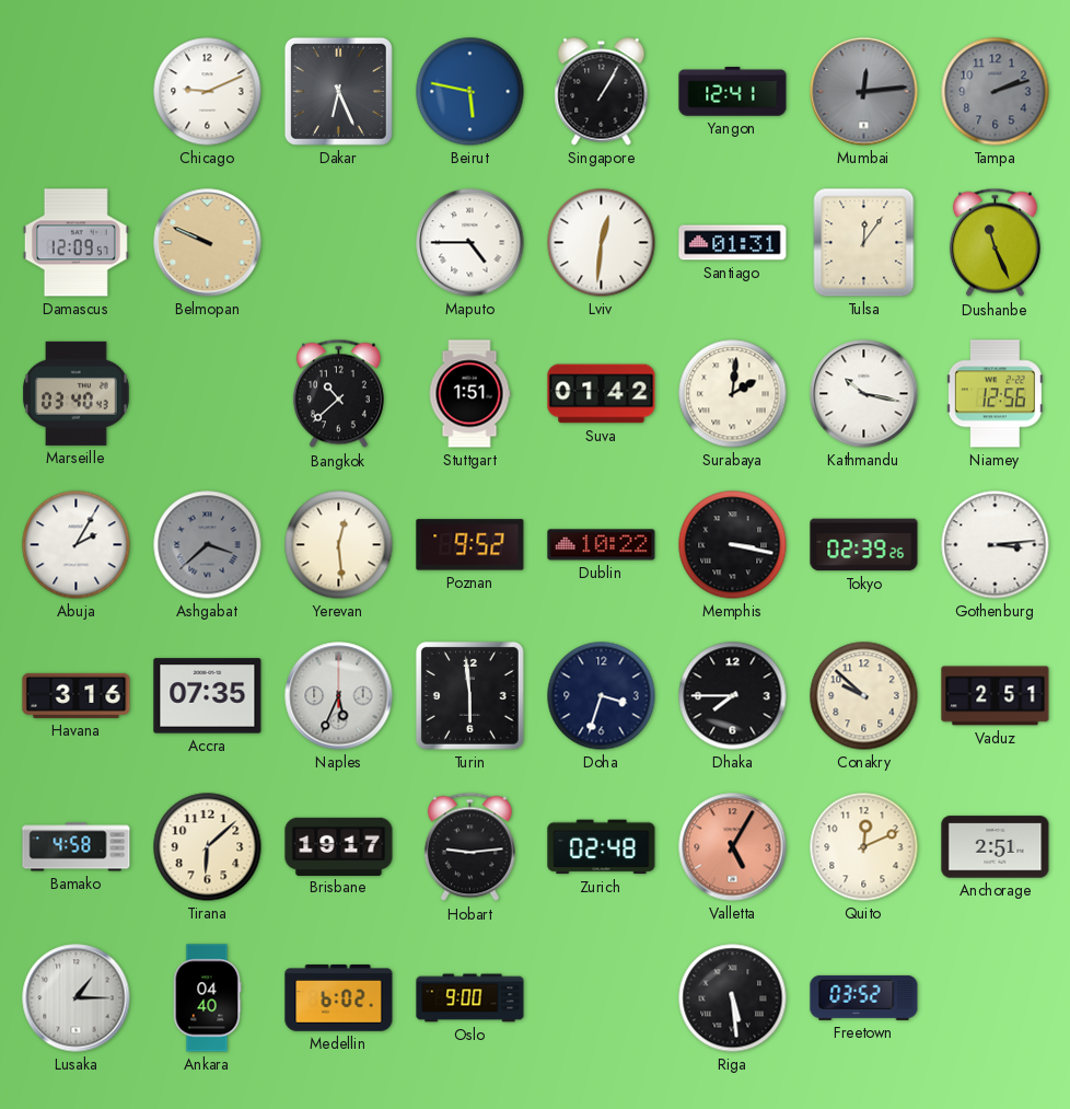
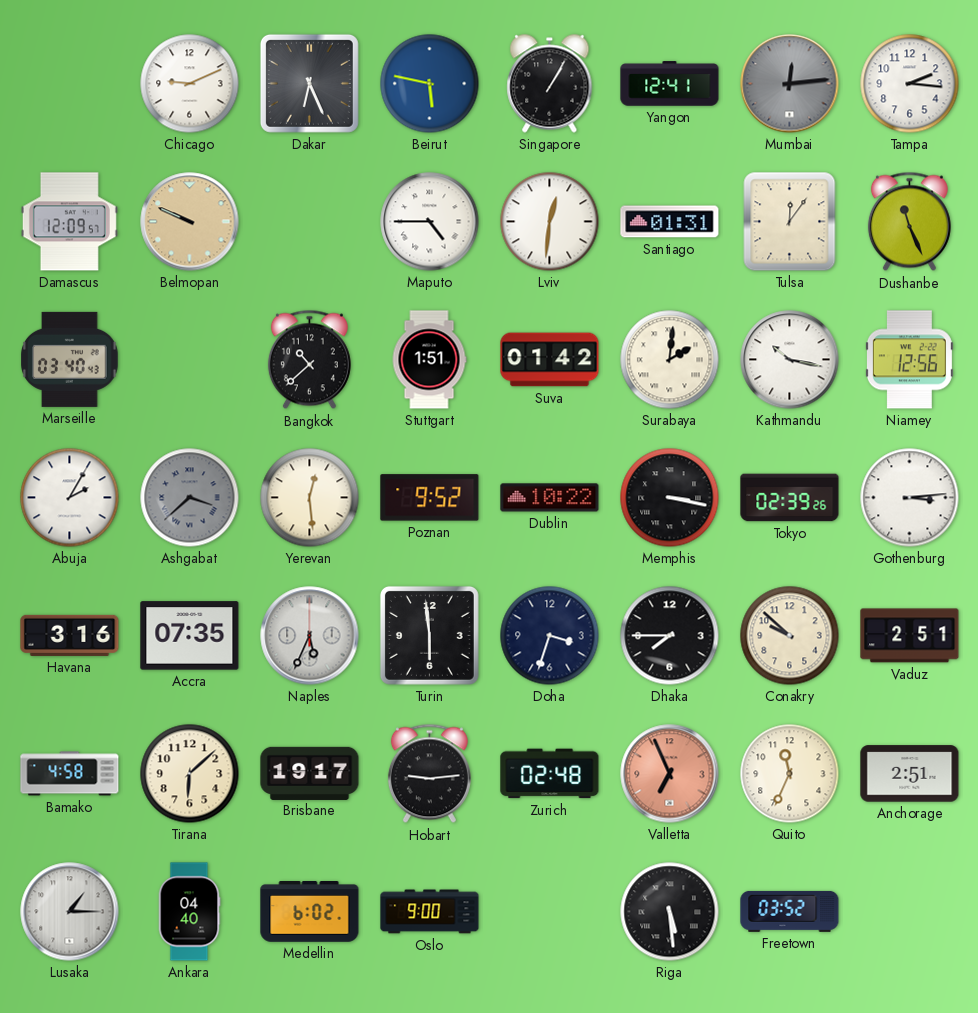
Tampa: 2:12 -> 2:16 (910, 84)
Tampa dial: grey -> white (910, 84)
Valletta: 5:05 -> 6:56 (670, 774)
Quito: 12:11 -> 11:34 (790, 774)
